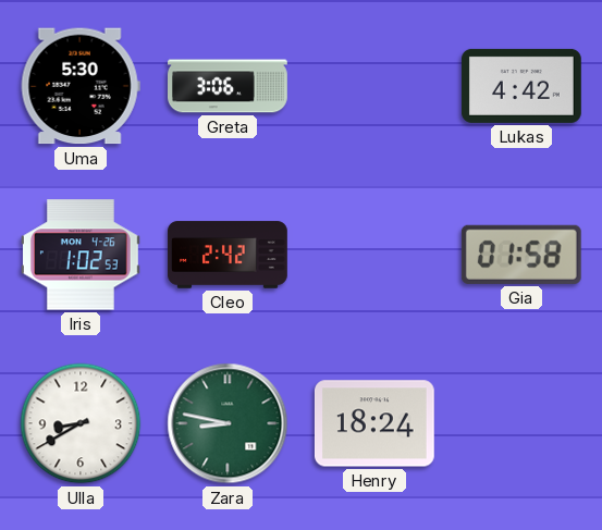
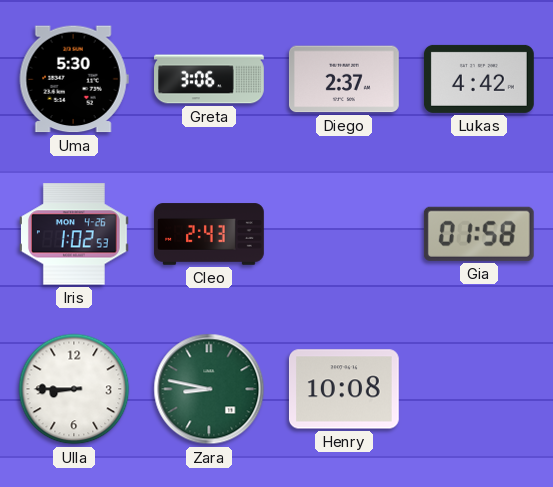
Diego: none -> 2:37 (344, 79)
Cleo: 2:42 -> 2:43 (209, 234)
Ulla: 8:40 -> 8:45 (74, 389)
Henry: 18:24 -> 10:08 (344, 389)
